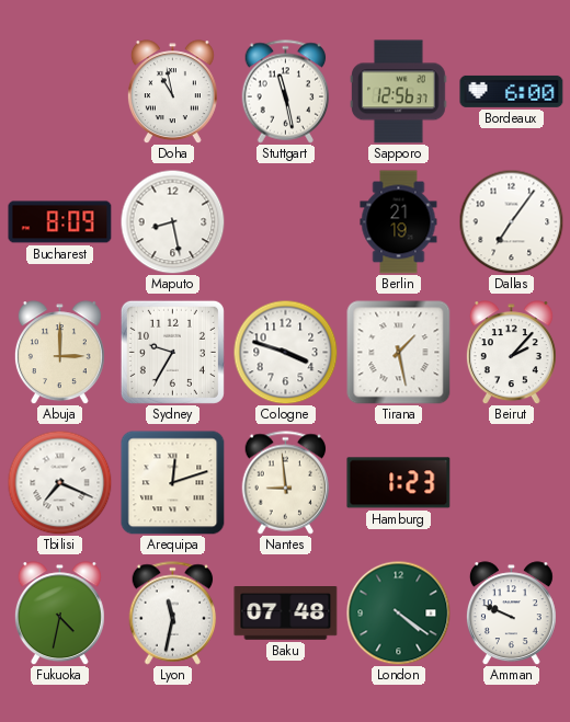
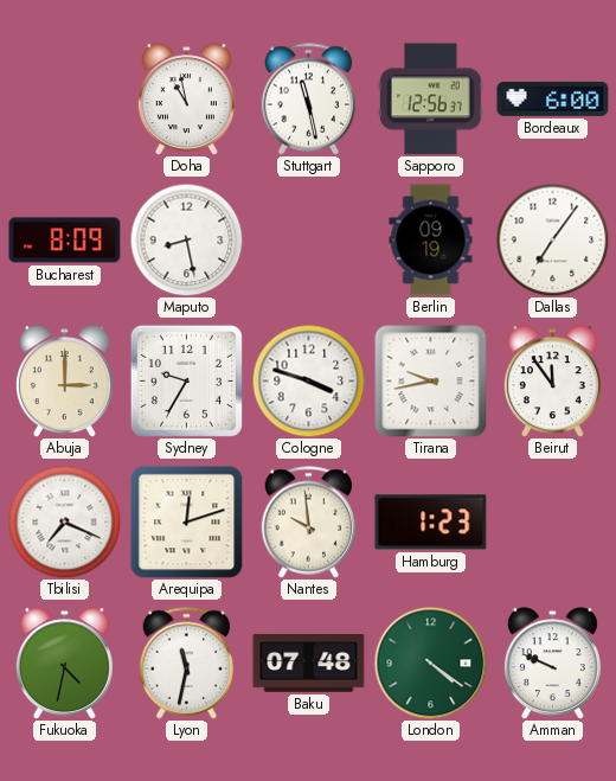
Berlin: 21:19 -> 09:19 (431, 241)
Tirana: 1:28 -> 9:43 (431, 382)
Beirut: 2:07 -> 11:54 (552, 382)
Nantes: 8:59 -> 9:59 (309, 523)
